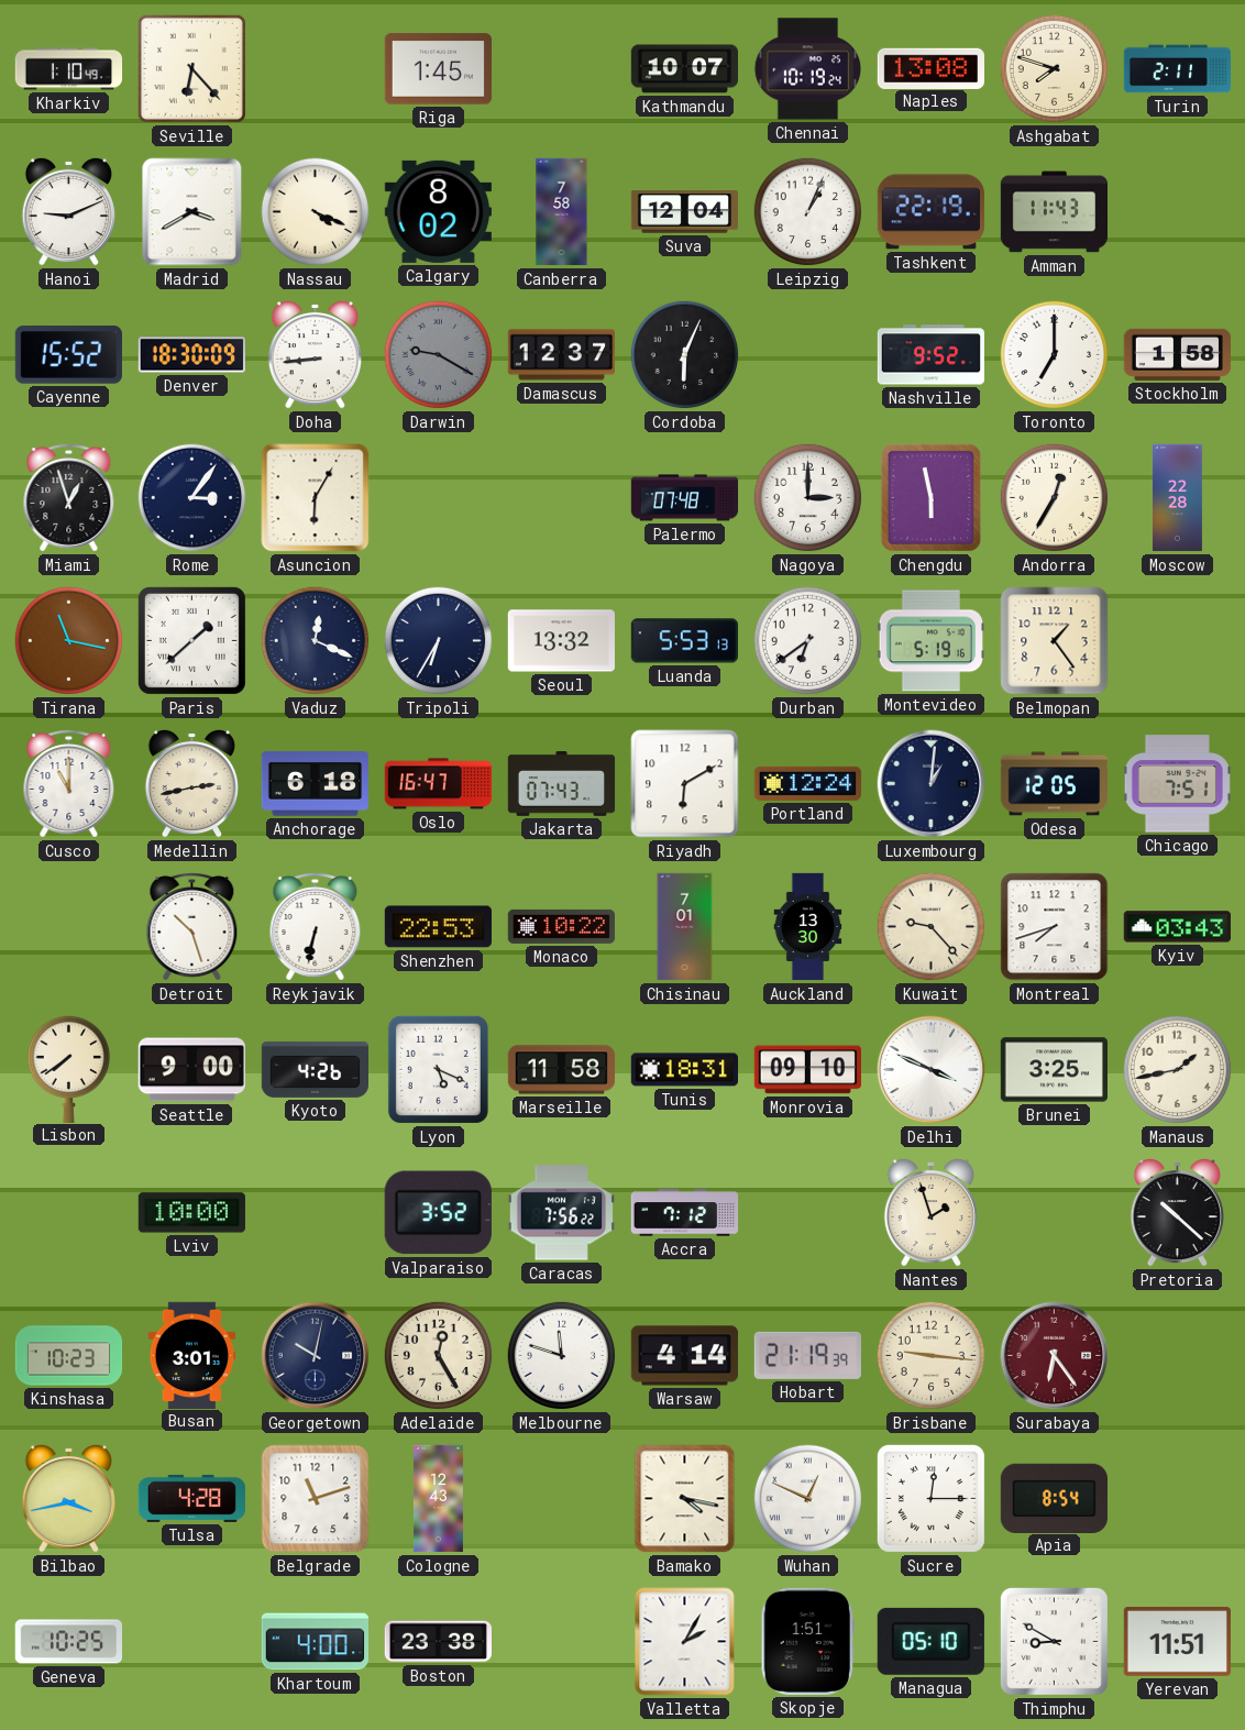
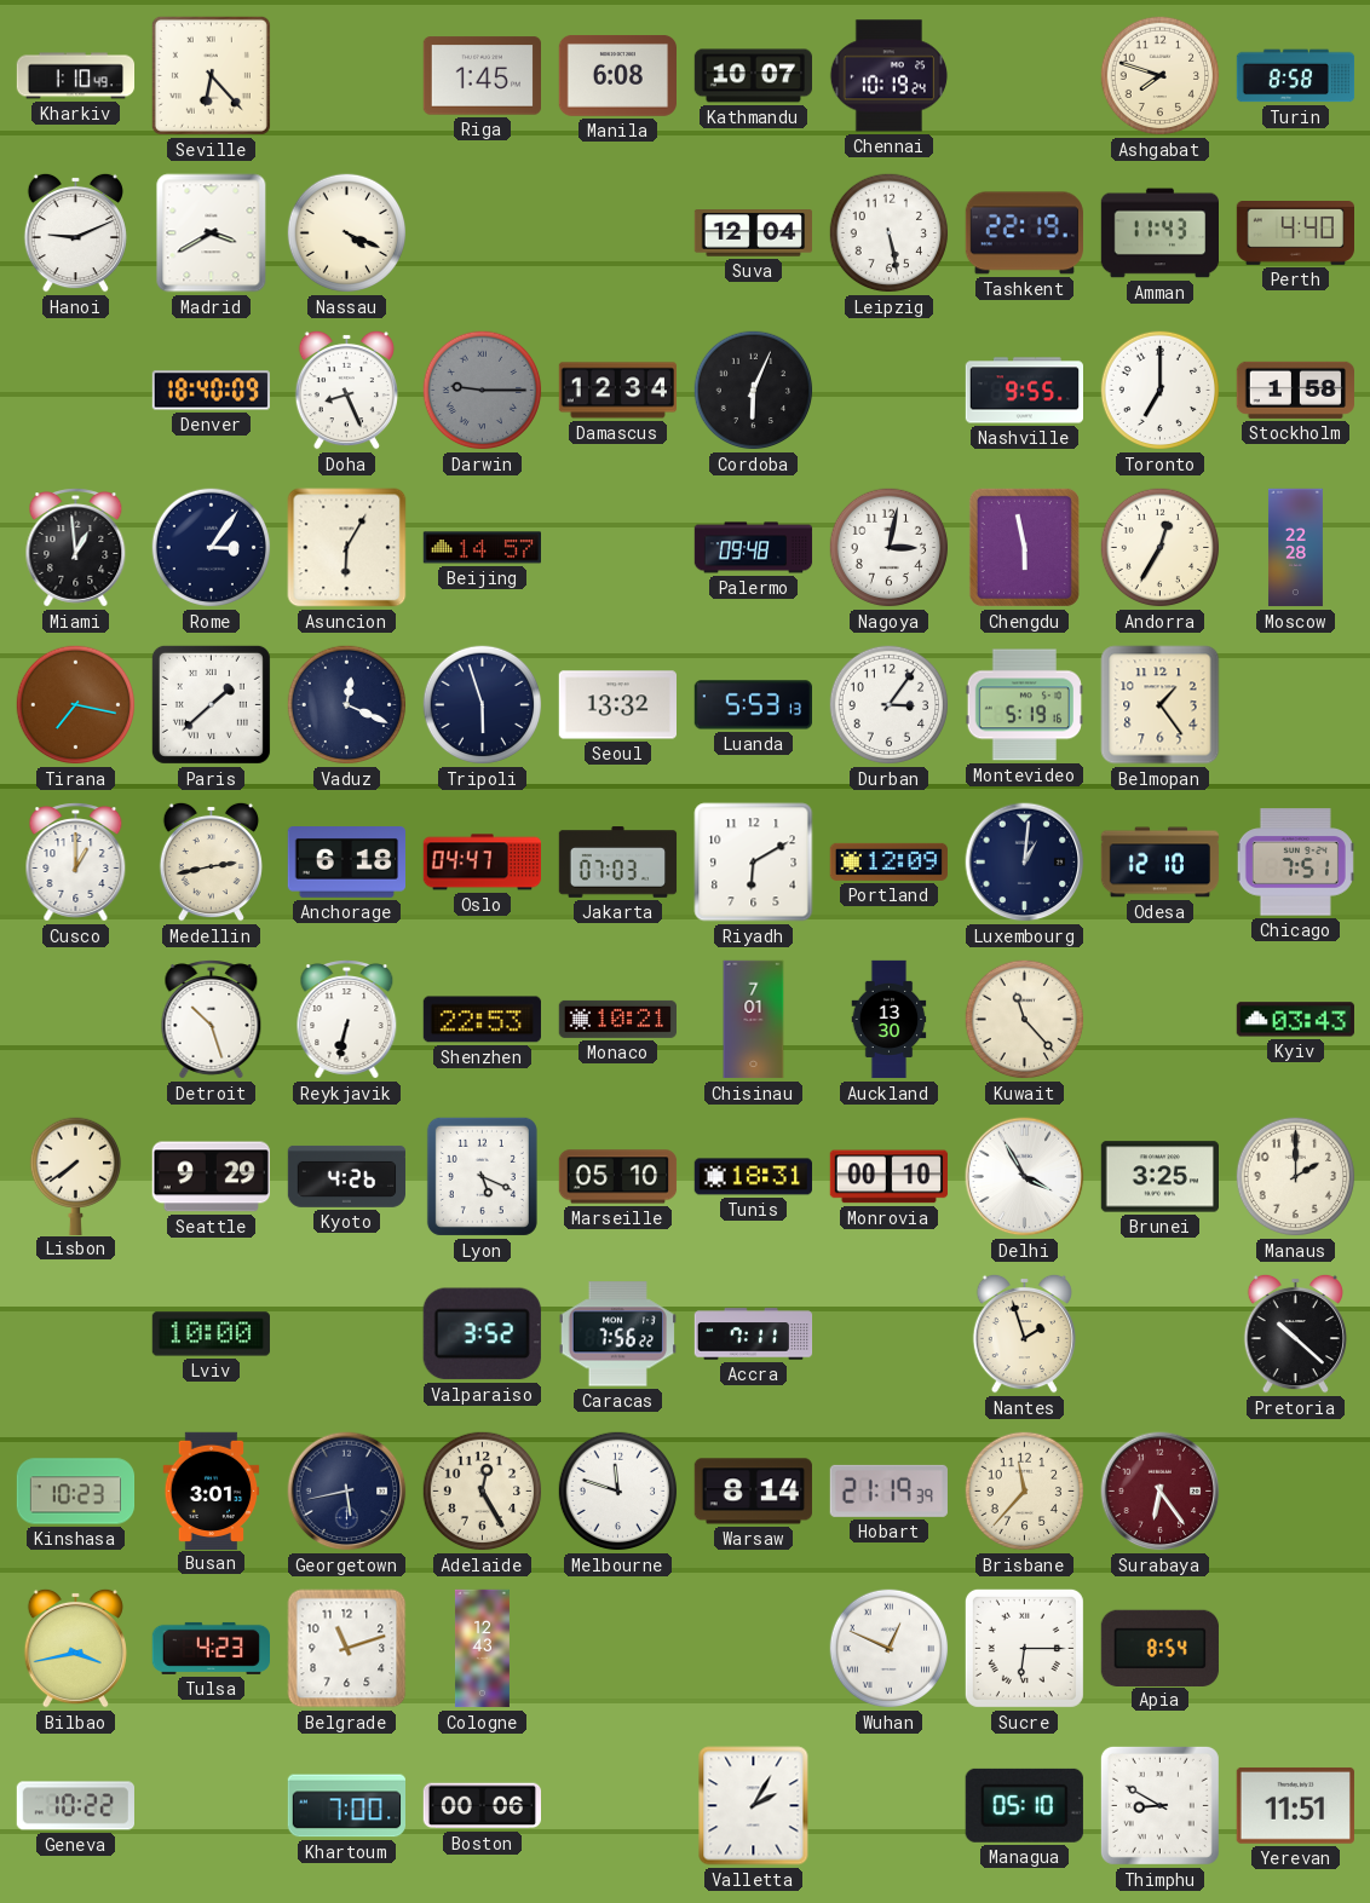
Manila: none -> 6:08 (617, 76)
Naples: 13:08 -> none (930, 68)
Turin: 2:11 -> 8:58 (1296, 76)
Calgary: 8:02 -> none (438, 211)
Canberra: 7:58 -> none (562, 212)
Leipzig: 1:04 -> 5:28 (890, 233)
Perth: none -> 4:40 (1295, 233)
Cayenne: 15:52 -> none (68, 355)
Denver: 18:30 -> 18:40 (211, 391)
Doha: 8:44 -> 8:26 (346, 390)
Darwin: 9:20 -> 9:15 (483, 391)
Damascus: 12:37 -> 12:34 (617, 391)
Nashville: 9:52 -> 9:55 (1024, 391)
Miami: 12:57 -> 12:59 (76, 548)
Beijing: none -> 14:57 (482, 548)
Palermo: 07:48 -> 09:48 (754, 548)
Nagoya: 3:00 -> 3:02 (890, 548)
Tirana: 11:17 -> 7:17 (76, 705)
Tripoli: 6:35 -> 5:57 (483, 705)
Durban: 6:39 -> 3:06 (890, 705)
Cusco: 11:00 -> 1:00 (76, 863)
Oslo: 16:47 -> 04:47 (482, 863)
Jakarta: 07:43 -> 07:03 (618, 863)
Portland: 12:24 -> 12:09 (888, 861)
Odesa: 12:05 -> 12:10 (1159, 863)
Monaco: 10:22 -> 10:21 (617, 1019)
Kuwait: 9:23 -> 11:23 (1025, 1020)
Montreal: 7:42 -> none (1055, 927)
Seattle: 9:00 -> 9:29 (211, 1177)
Marseille: 11:58 -> 05:10 (618, 1177)
Monrovia: 09:10 -> 00:10 (888, 1177)
Delhi: 3:49 -> 3:55 (1025, 1177)
Manaus: 1:43 -> 2:00 (1296, 1177)
Accra: 7:12 -> 7:11 (754, 1334)
Georgetown: 10:02 -> 5:43 (347, 1492)
Warsaw: 4:14 -> 8:14 (753, 1492)
Brisbane: 9:16 -> 11:37 (1025, 1492)
Tulsa: 4:28 -> 4:23 (211, 1648)
Bamako: 4:17 -> none (685, 1499)
Sucre: 12:15 -> 6:15 (1024, 1648)
Geneva: 10:25 -> 10:22 (75, 1806)
Khartoum: 4:00 -> 7:00 (346, 1806)
Boston: 23:38 -> 00:06 (482, 1806)
Skopje: 1:51 -> none (807, 1641)
